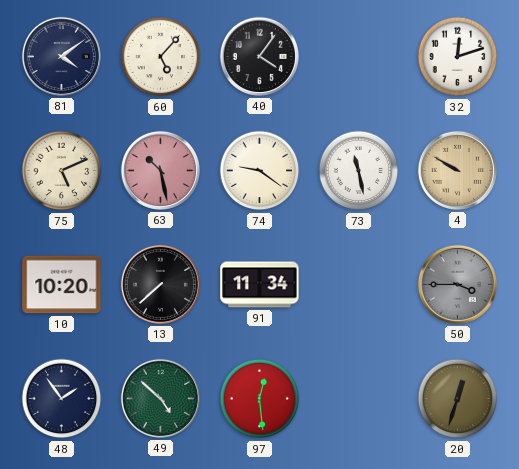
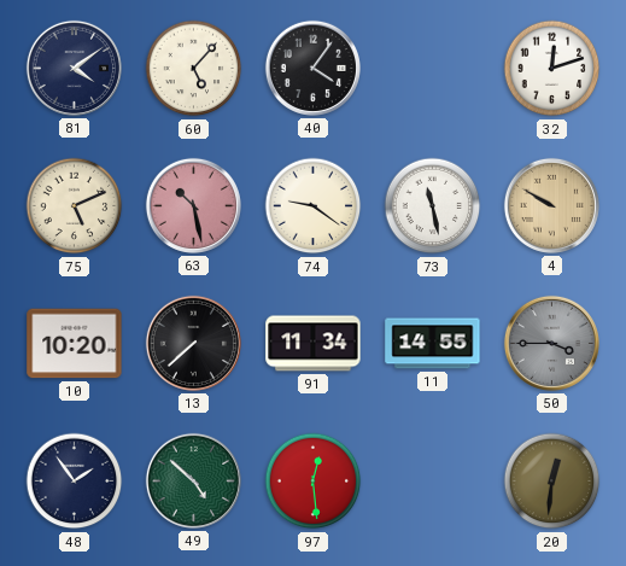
11: none -> 14:55 (433, 344)
20: 12:33 -> 12:31 (552, 482)
